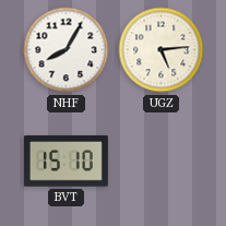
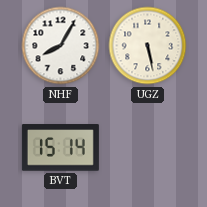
UGZ: 5:14 -> 5:28 (148, 46)
BVT: 15:10 -> 15:14 (60, 148)
